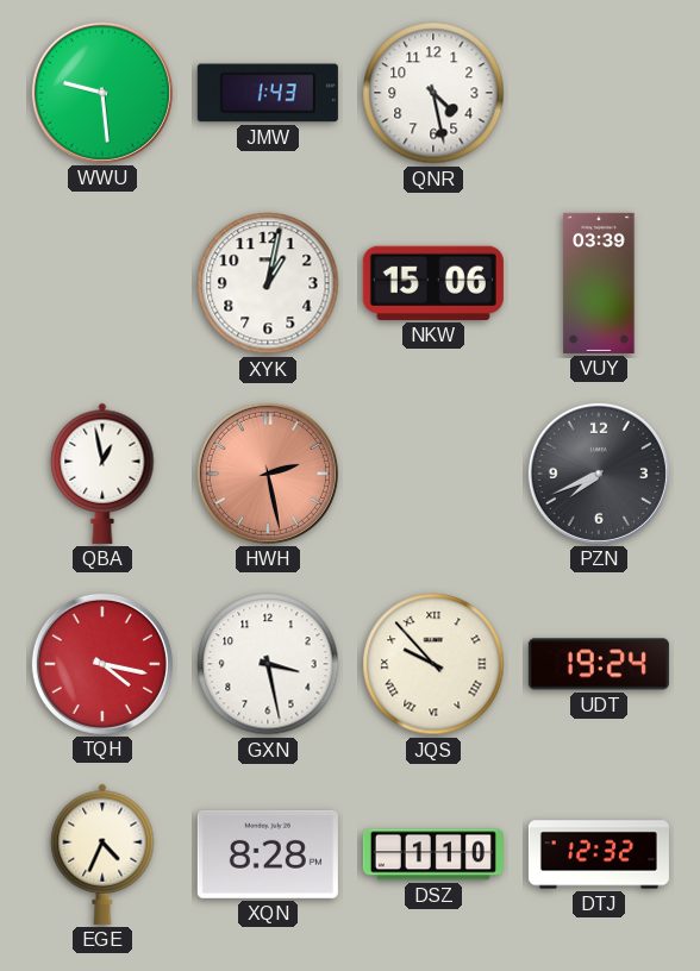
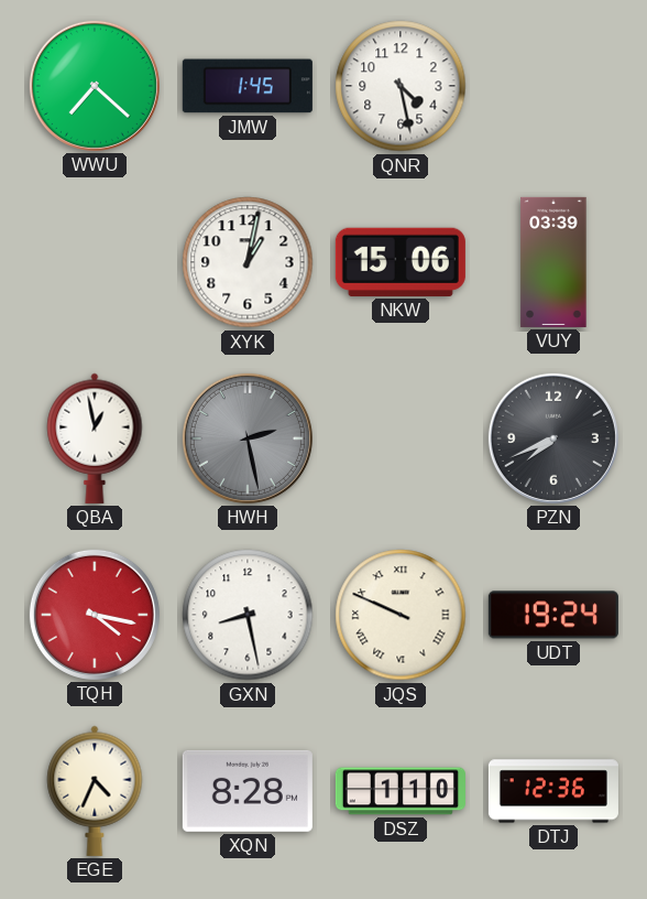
WWU: 9:29 -> 7:22 (95, 86)
JMW: 1:43 -> 1:45 (248, 86)
HWH dial: salmon -> grey (248, 438)
GXN: 3:28 -> 8:28 (248, 615)
JQS: 9:53 -> 9:49 (401, 615)
DTJ: 12:32 -> 12:36 (553, 791)
